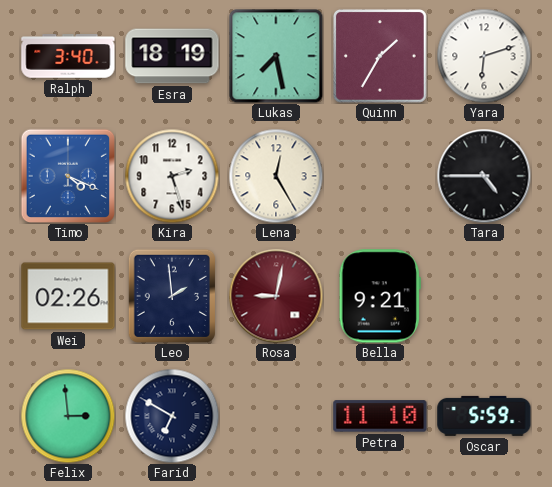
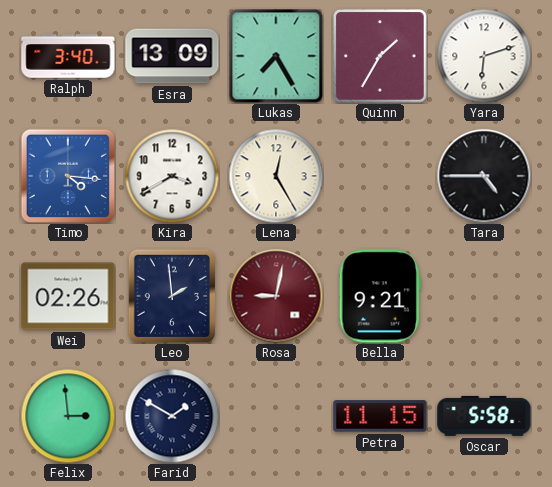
Esra: 18:19 -> 13:09 (172, 56)
Lukas: 7:28 -> 7:25 (276, 56)
Timo: 4:19 -> 4:16 (67, 175)
Kira: 2:27 -> 3:40 (172, 176)
Farid: 6:50 -> 1:50 (172, 416)
Petra: 11:10 -> 11:15 (380, 416)
Oscar: 5:59 -> 5:58 (484, 416)
